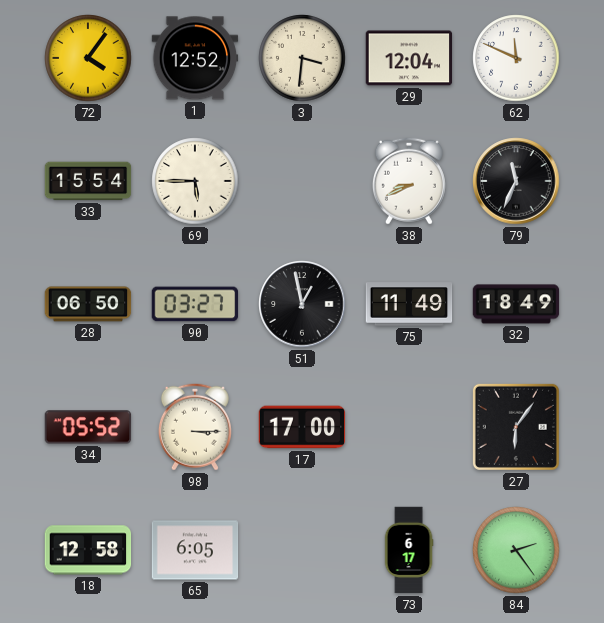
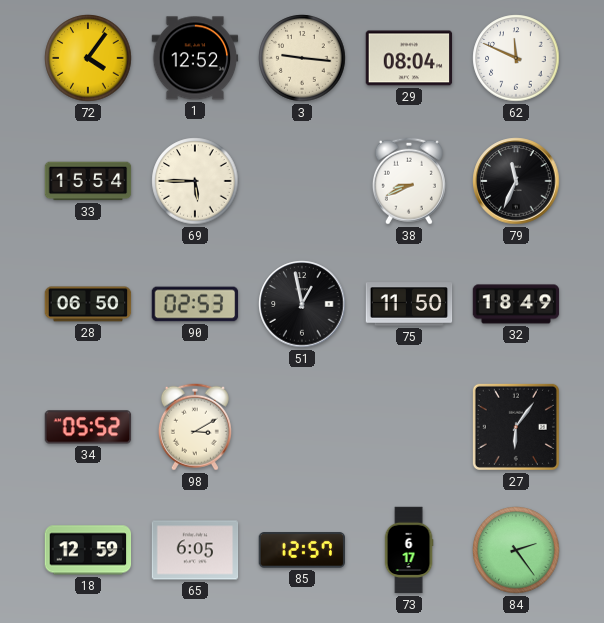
3: 3:31 -> 9:16 (302, 58)
29: 12:04 -> 08:04 (409, 58)
90: 03:27 -> 02:53 (195, 304)
75: 11:49 -> 11:50 (409, 304)
98: 3:15 -> 3:10 (195, 427)
17: 17:00 -> none (302, 427)
18: 12:58 -> 12:59 (88, 550)
85: none -> 12:57 (302, 550)
